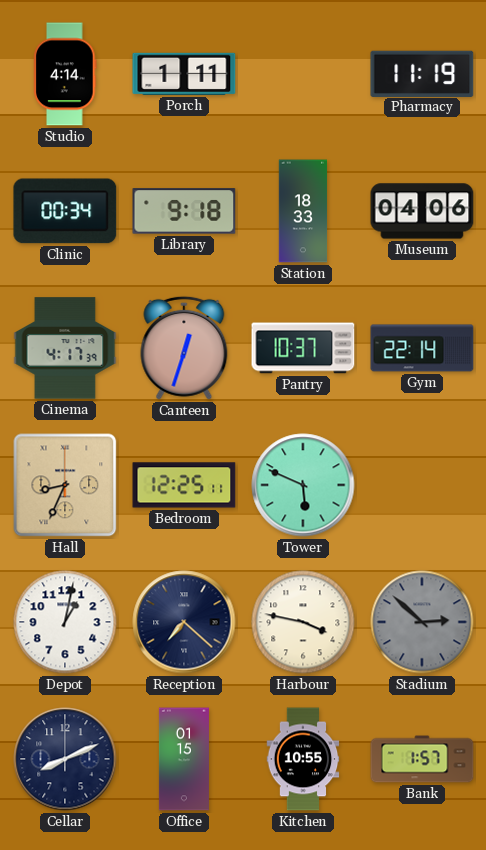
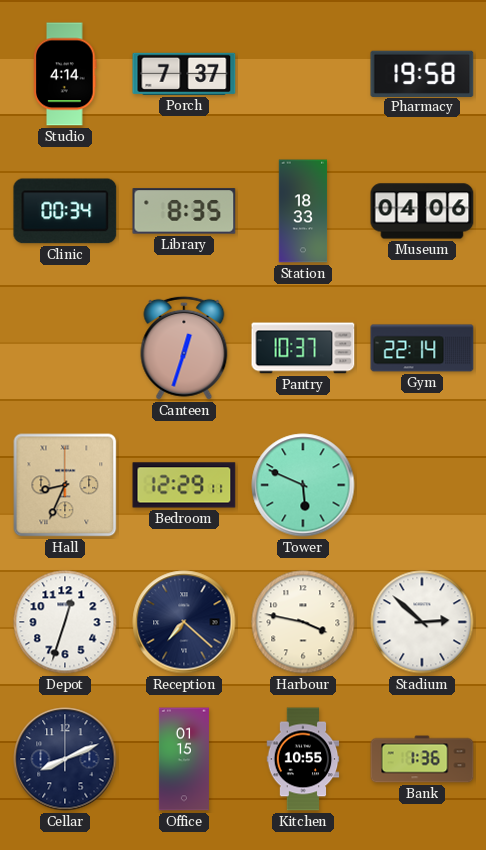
Porch: 1:11 -> 7:37 (184, 74)
Pharmacy: 11:19 -> 19:58 (422, 73)
Library: 9:18 -> 8:35 (184, 211)
Cinema: 4:17 -> none (65, 348)
Bedroom: 12:25 -> 12:29 (184, 485)
Depot: 1:02 -> 12:33 (65, 622)
Stadium dial: grey -> white (422, 622)
Bank: 1:57 -> 1:36 (422, 759)
